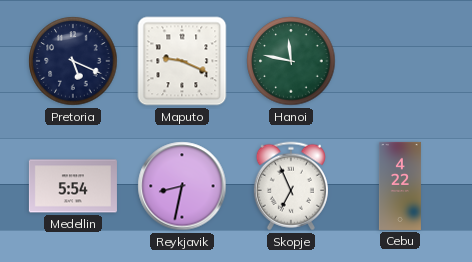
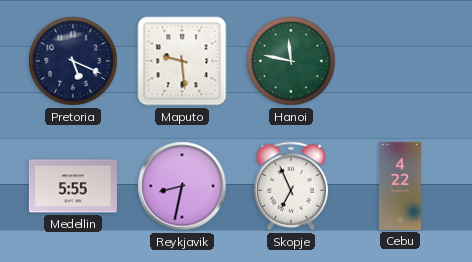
Maputo: 9:19 -> 9:29 (182, 61)
Medellin: 5:54 -> 5:55 (73, 186)
